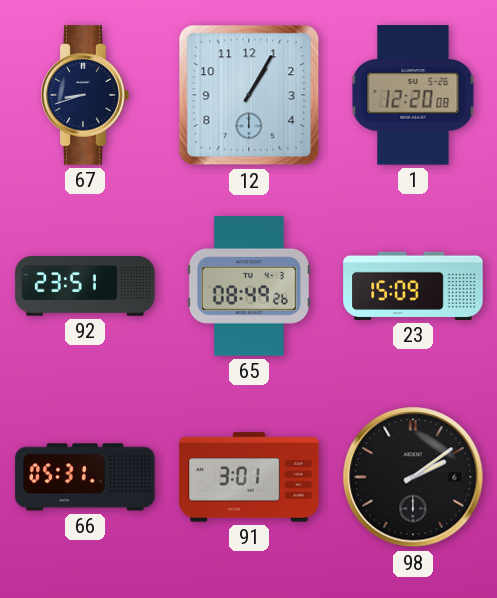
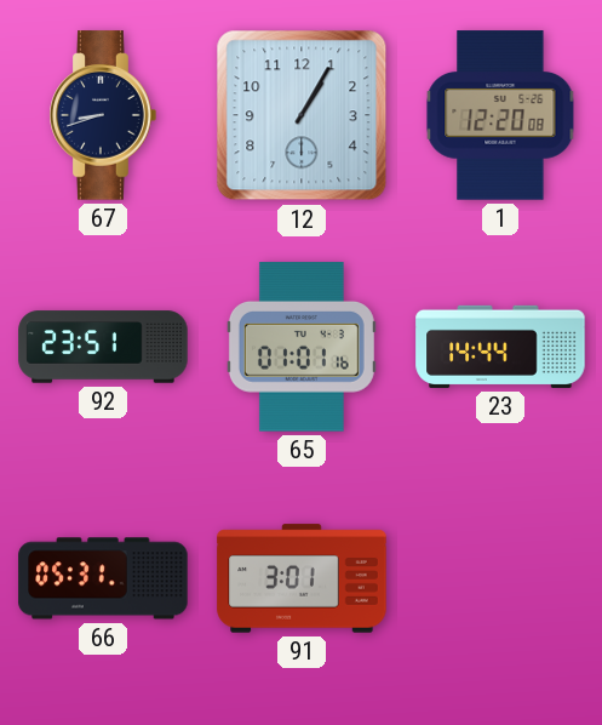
65: 08:49 -> 01:01 (302, 347)
23: 15:09 -> 14:44 (500, 347)
98: 2:09 -> none (413, 477)
